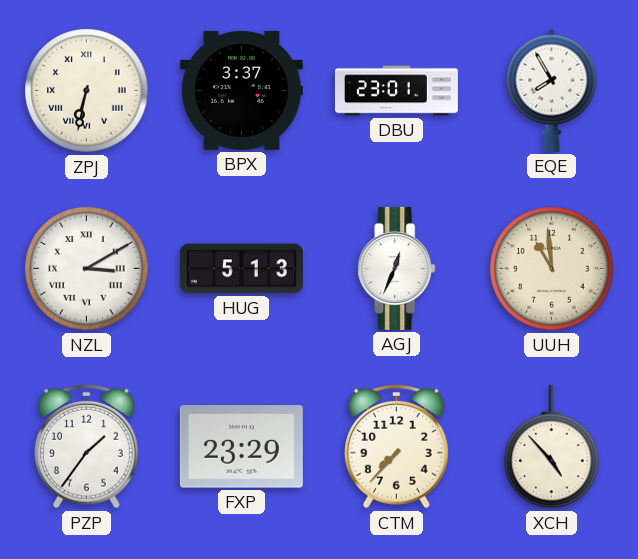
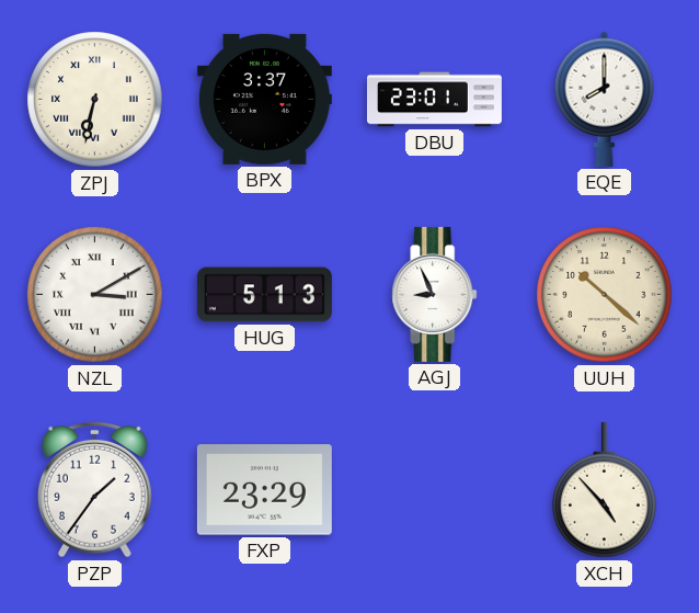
EQE: 7:55 -> 8:00 (605, 99)
AGJ: 12:34 -> 8:56 (435, 294)
UUH: 10:59 -> 10:22 (605, 295)
CTM: 7:37 -> none (397, 446)
